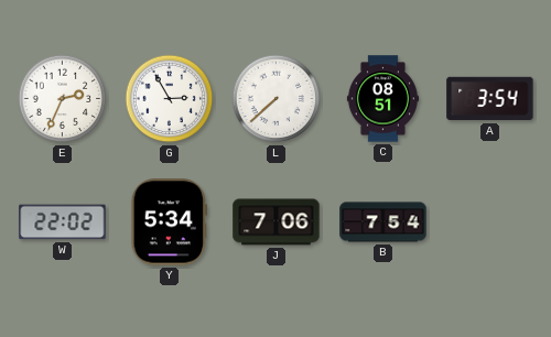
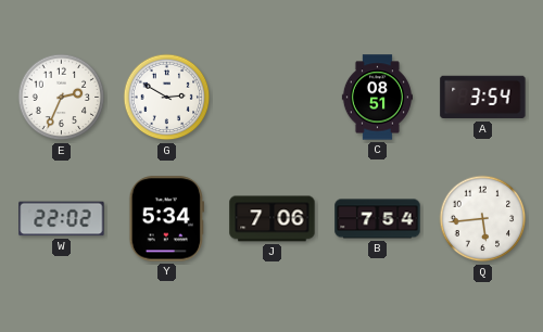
G: 2:55 -> 2:50 (167, 98)
L: 7:38 -> none (277, 99)
Q: none -> 5:44 (483, 219)
